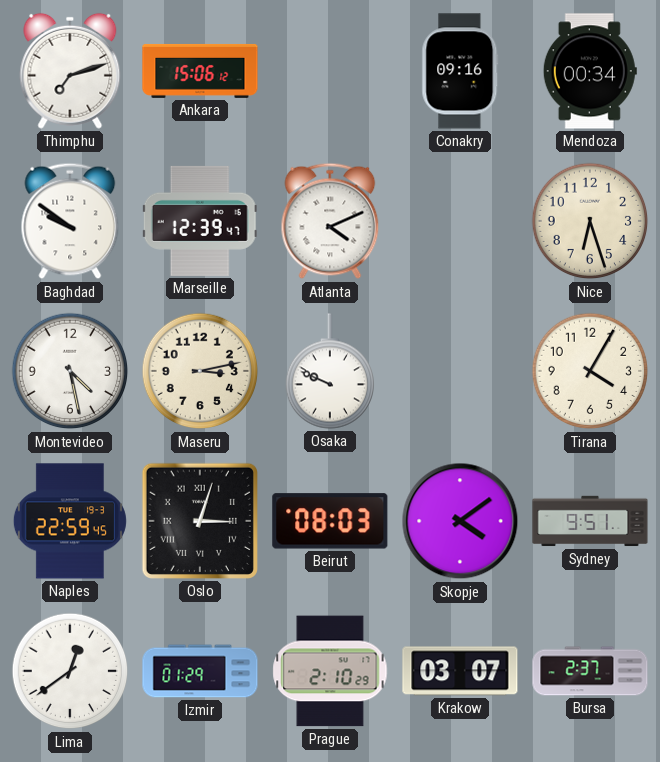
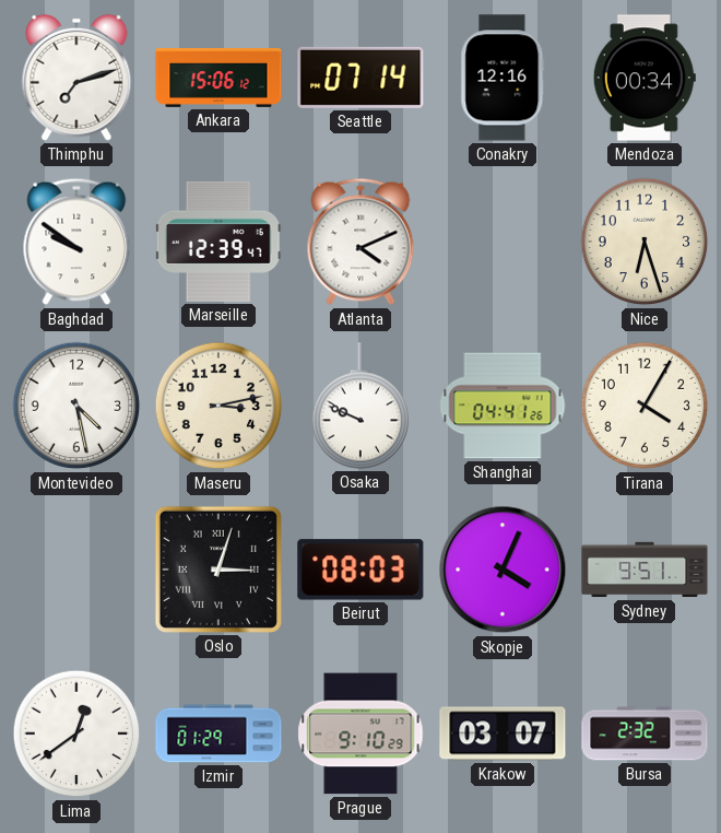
Seattle: none -> 07:14 (361, 78)
Conakry: 09:16 -> 12:16 (503, 78)
Shanghai: none -> 04:41 (503, 406)
Naples: 22:59 -> none (70, 521)
Skopje: 4:09 -> 4:04 (503, 570)
Prague: 2:10 -> 9:10 (361, 734)
Bursa: 2:37 -> 2:32 (645, 734)
